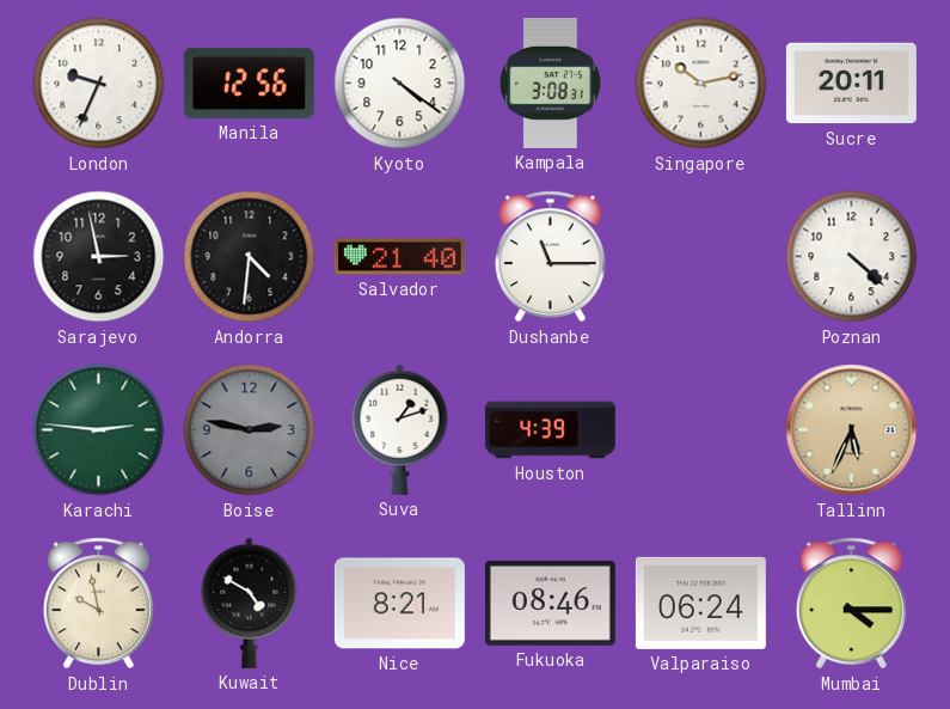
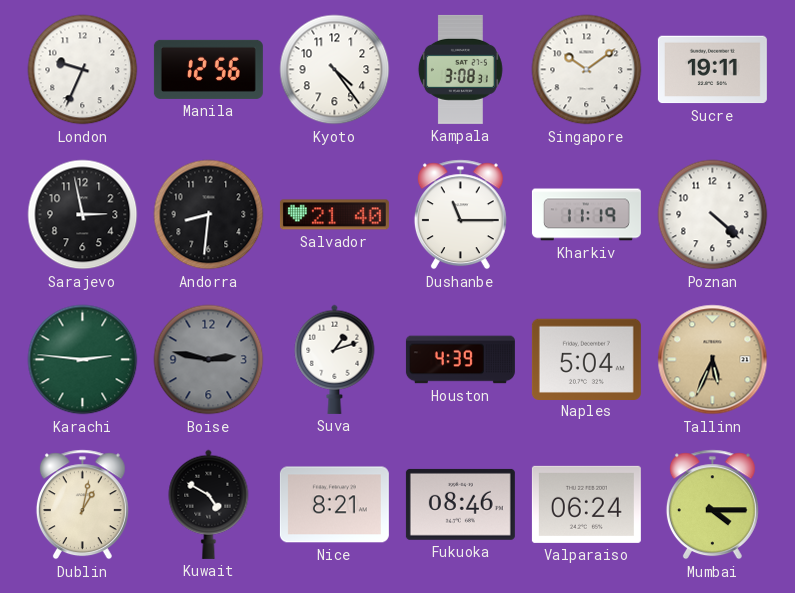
Kyoto: 4:21 -> 4:24 (335, 70)
Singapore: 10:13 -> 10:09 (587, 70)
Sucre: 20:11 -> 19:11 (712, 70)
Andorra: 4:31 -> 8:31 (209, 215)
Kharkiv: none -> 11:19 (586, 215)
Naples: none -> 5:04 (586, 359)
Dublin: 9:58 -> 1:02 (82, 505)
